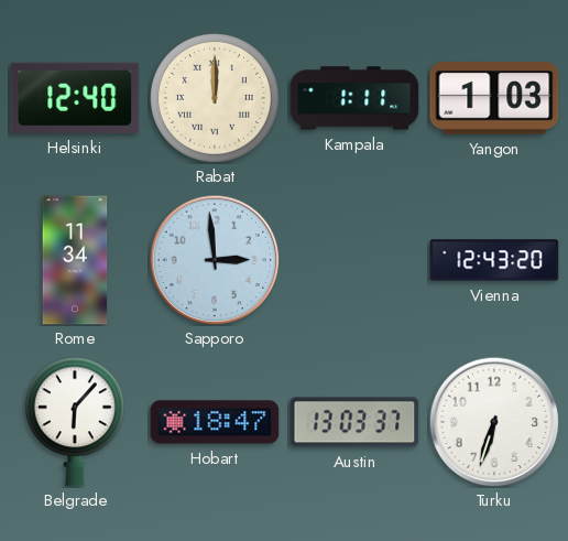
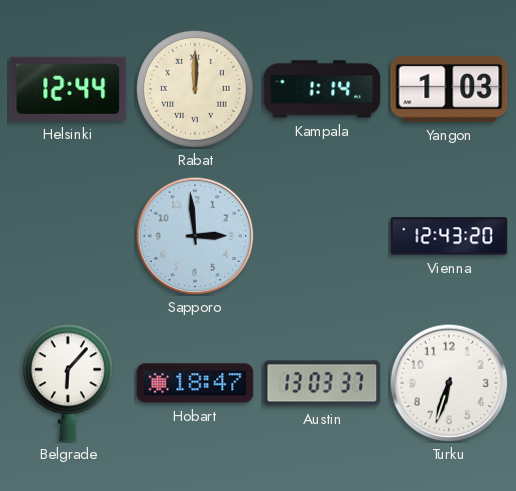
Helsinki: 12:40 -> 12:44 (68, 89)
Kampala: 1:11 -> 1:14 (322, 89)
Rome: 11:34 -> none (75, 260)
